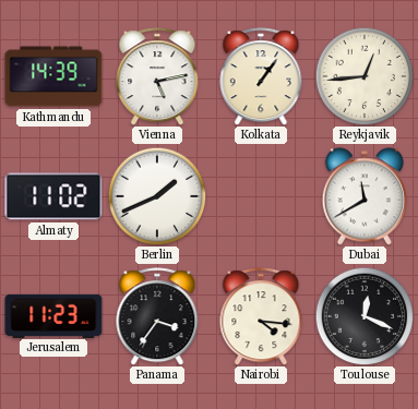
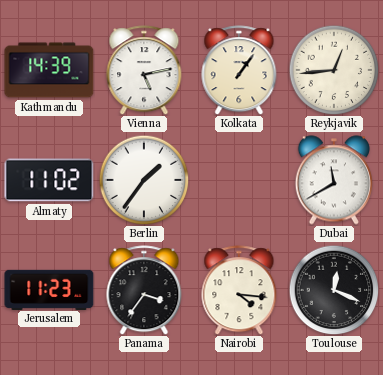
Berlin: 1:41 -> 1:36 (144, 180)
